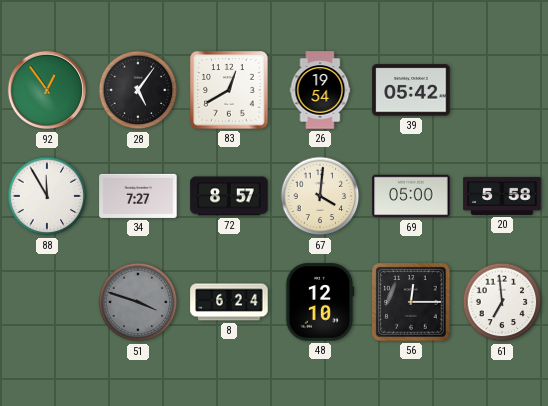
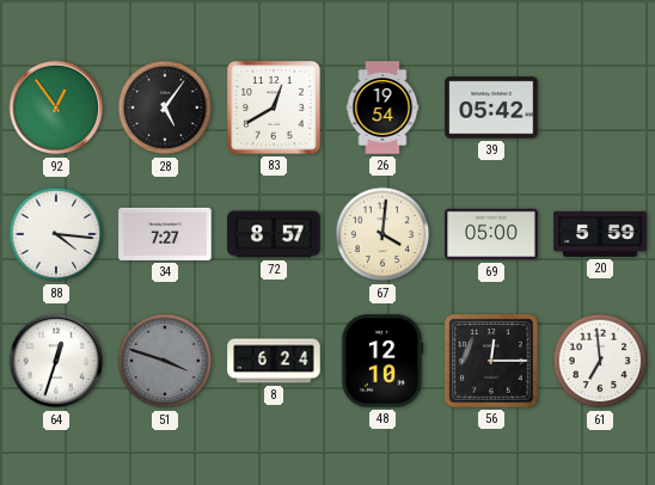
88: 11:55 -> 4:16 (56, 234)
20: 5:58 -> 5:59 (600, 234)
64: none -> 12:33 (56, 361)
